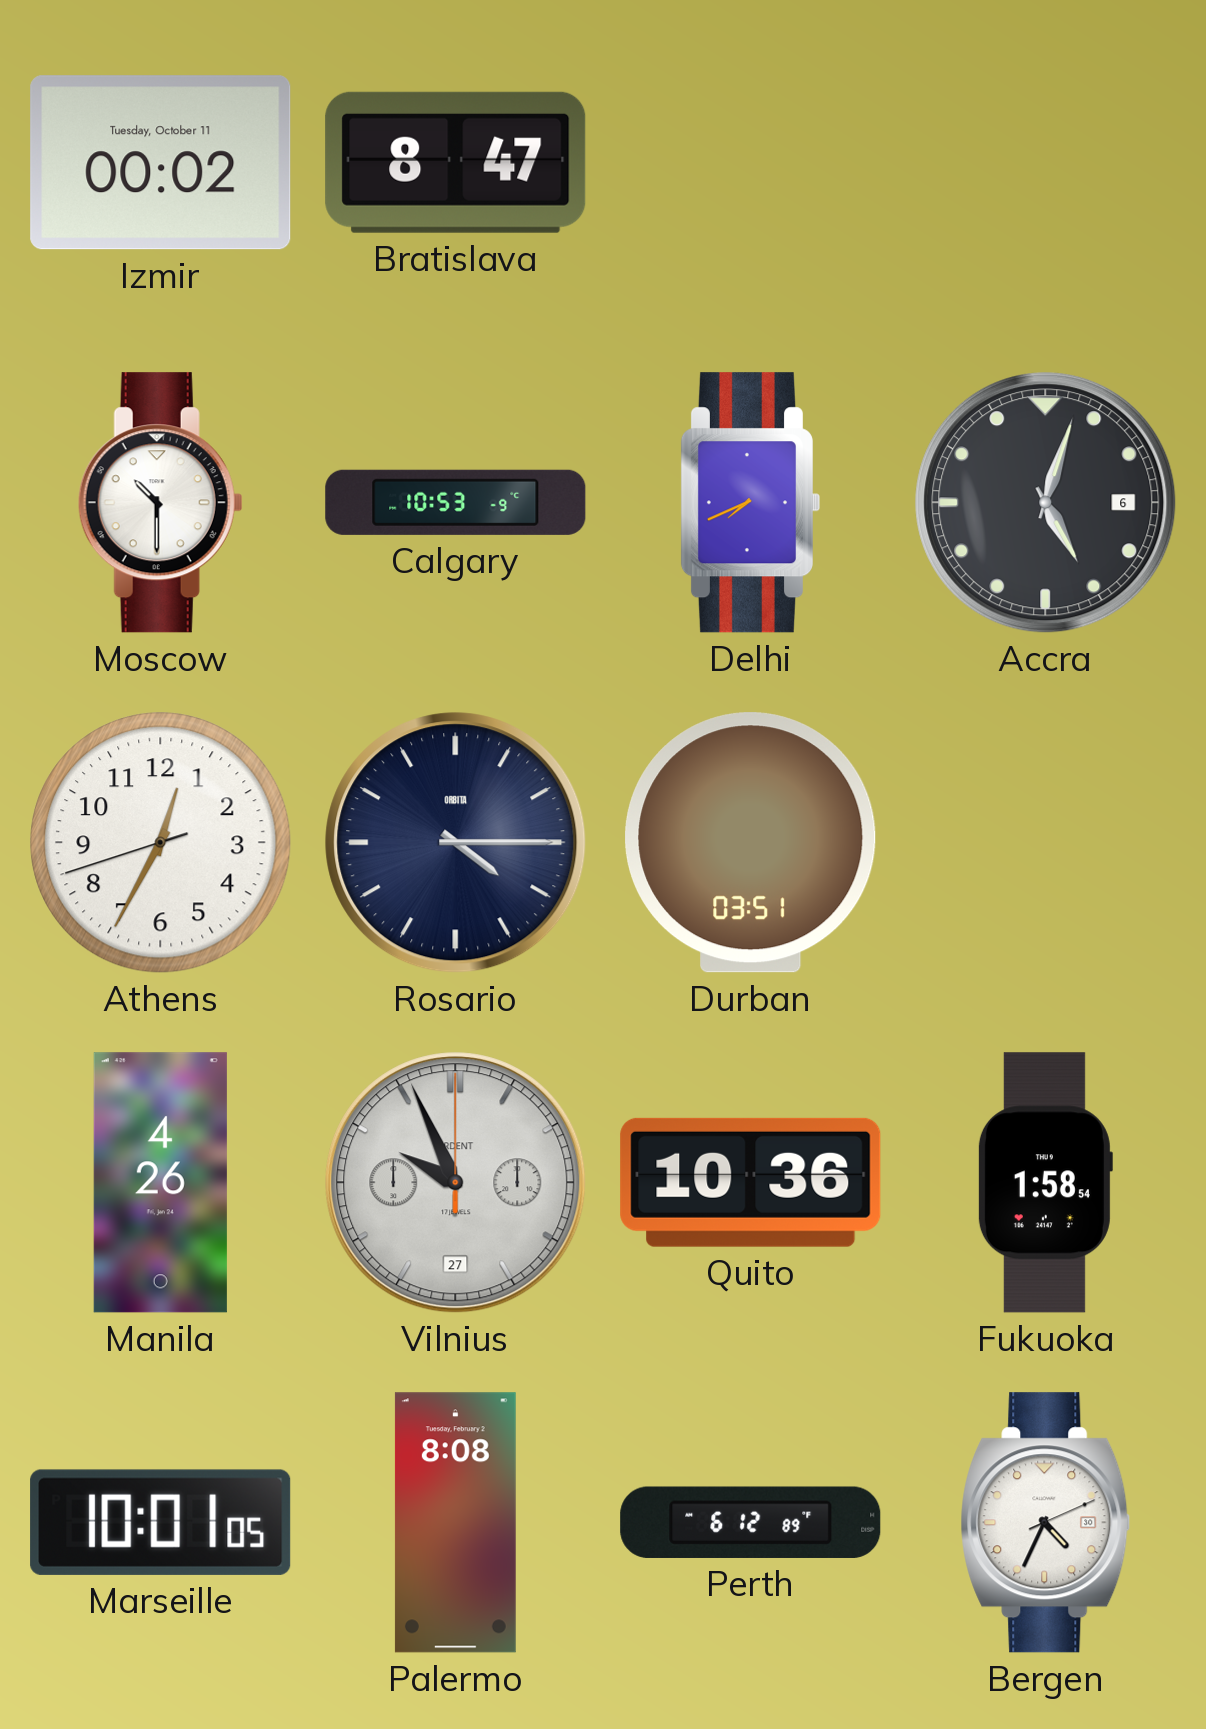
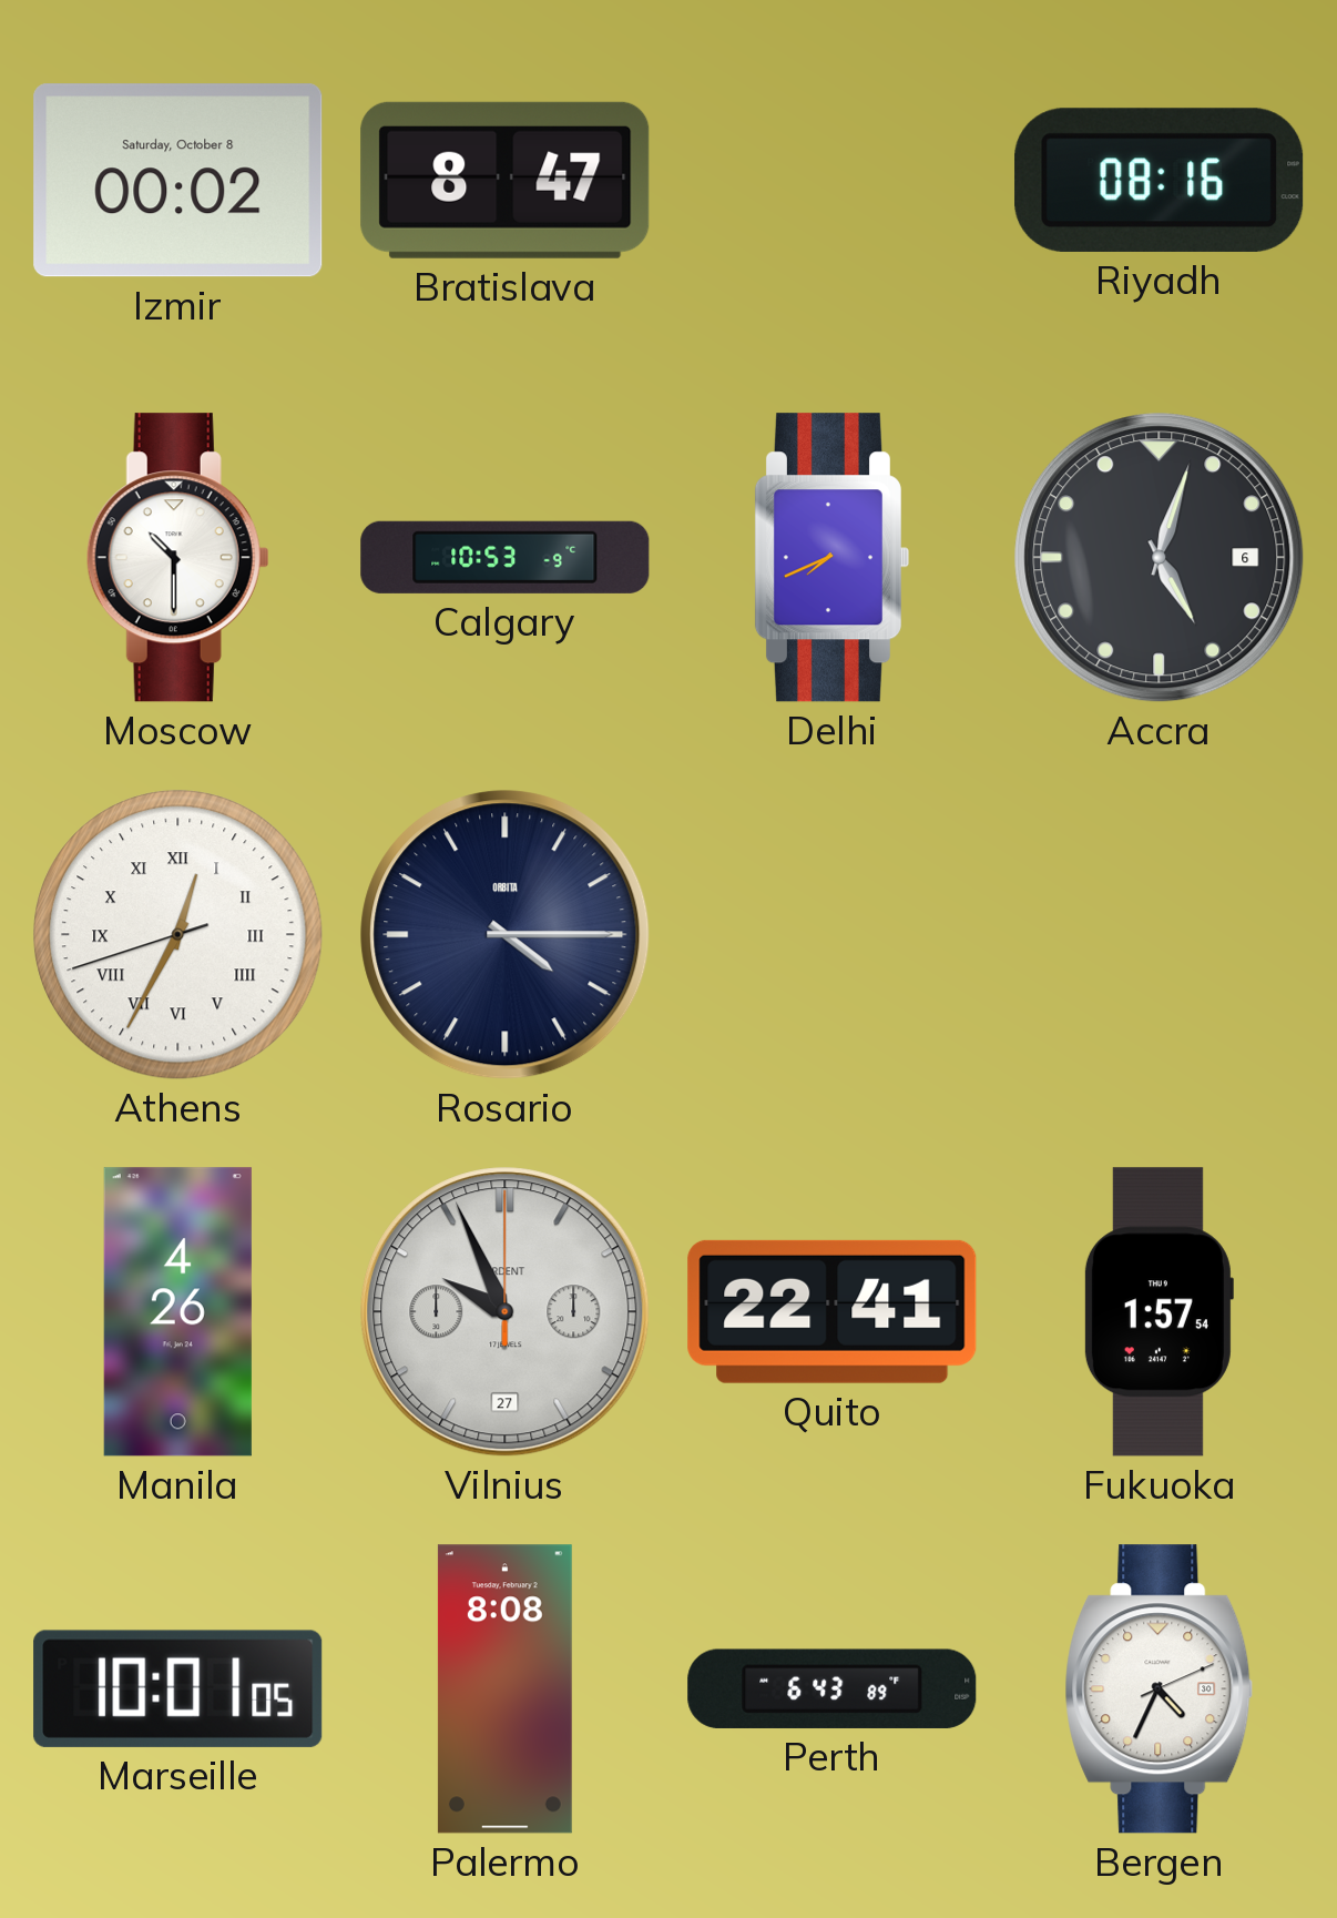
Izmir date: Tuesday, October 11 -> Saturday, October 8 (178, 181)
Riyadh: none -> 08:16 (1160, 180)
Athens numerals: Arabic -> Roman (178, 935)
Durban: 03:51 -> none (751, 843)
Quito: 10:36 -> 22:41 (833, 1311)
Fukuoka: 1:58 -> 1:57 (1159, 1312)
Perth: 6:12 -> 6:43 (833, 1688)
